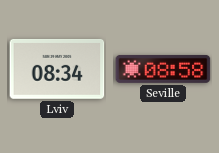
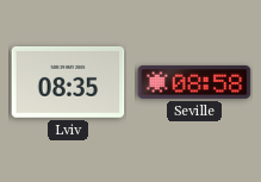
Lviv: 08:34 -> 08:35 (68, 82)
